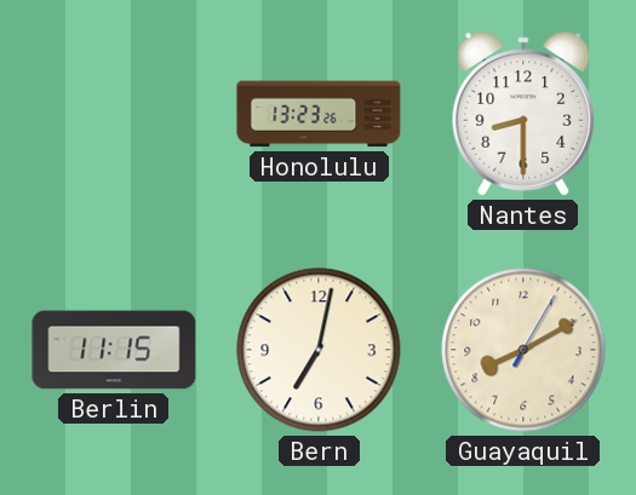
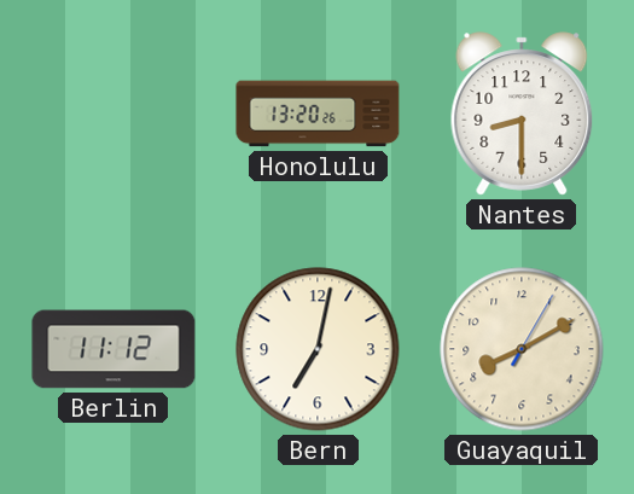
Honolulu: 13:23 -> 13:20 (318, 114)
Berlin: 11:15 -> 11:12 (114, 349)
